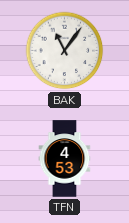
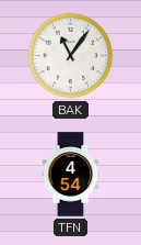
TFN: 4:53 -> 4:54 (71, 175)
